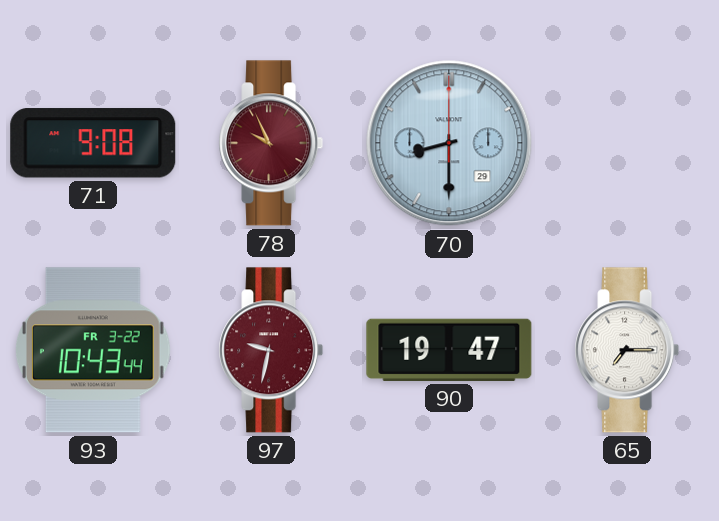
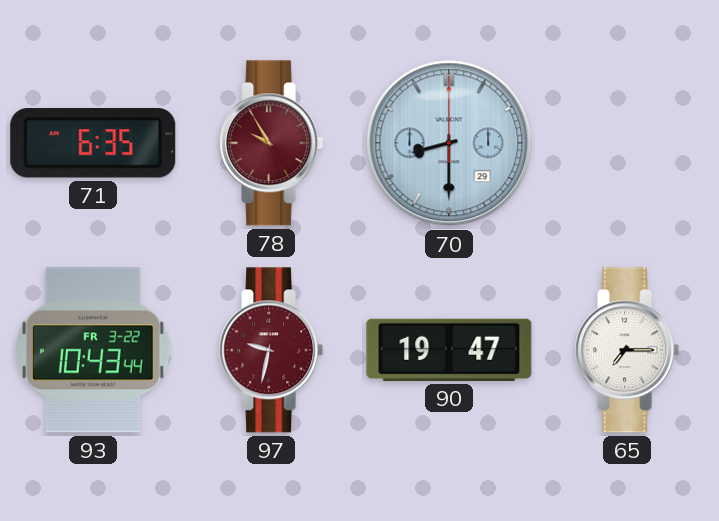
71: 9:08 -> 6:35 (93, 143)
78: 9:56 -> 9:55 (271, 143)
